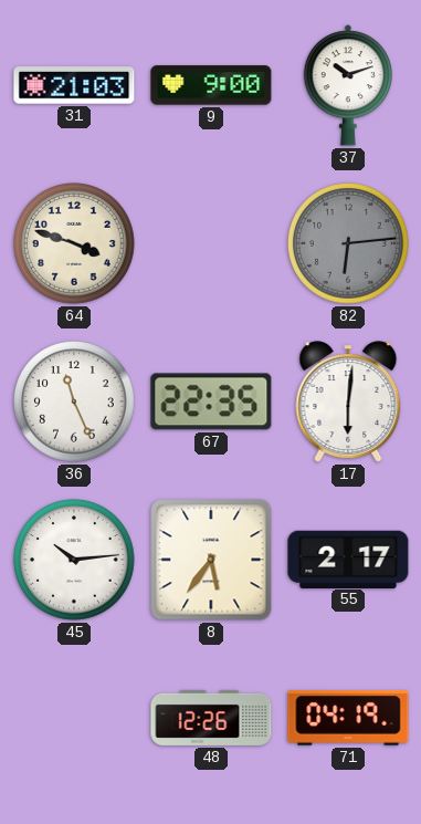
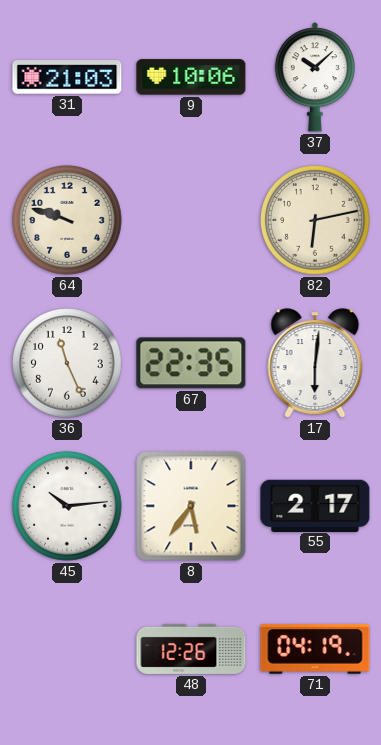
9: 9:00 -> 10:06 (191, 77)
37: 10:12 -> 10:08 (314, 77)
64: 3:48 -> 9:48 (68, 221)
82: 6:14 -> 6:13 (316, 221)
82 dial: grey -> cream (316, 221)
